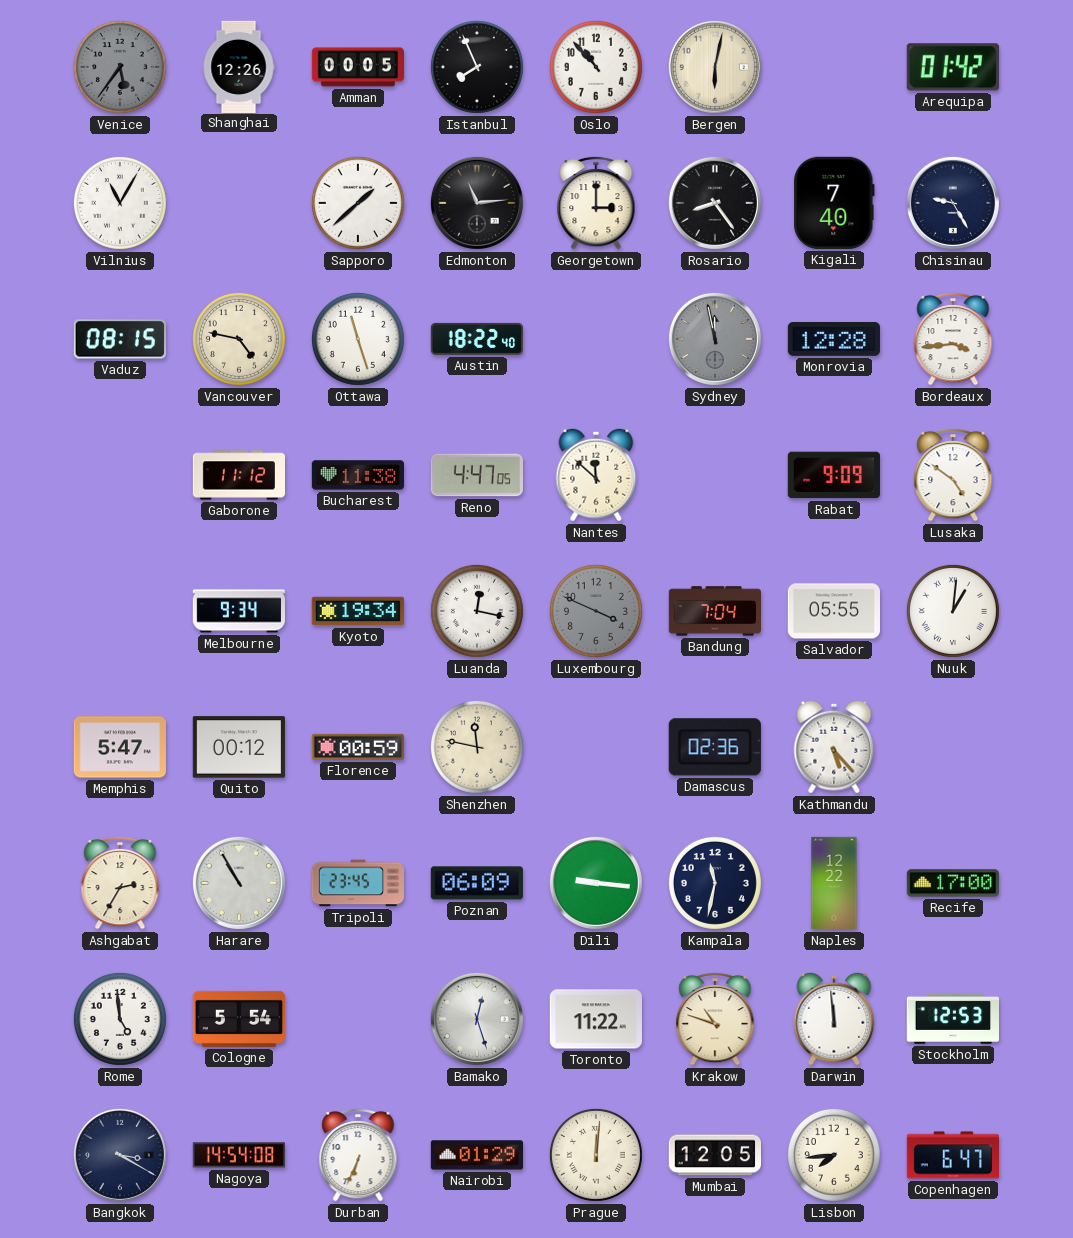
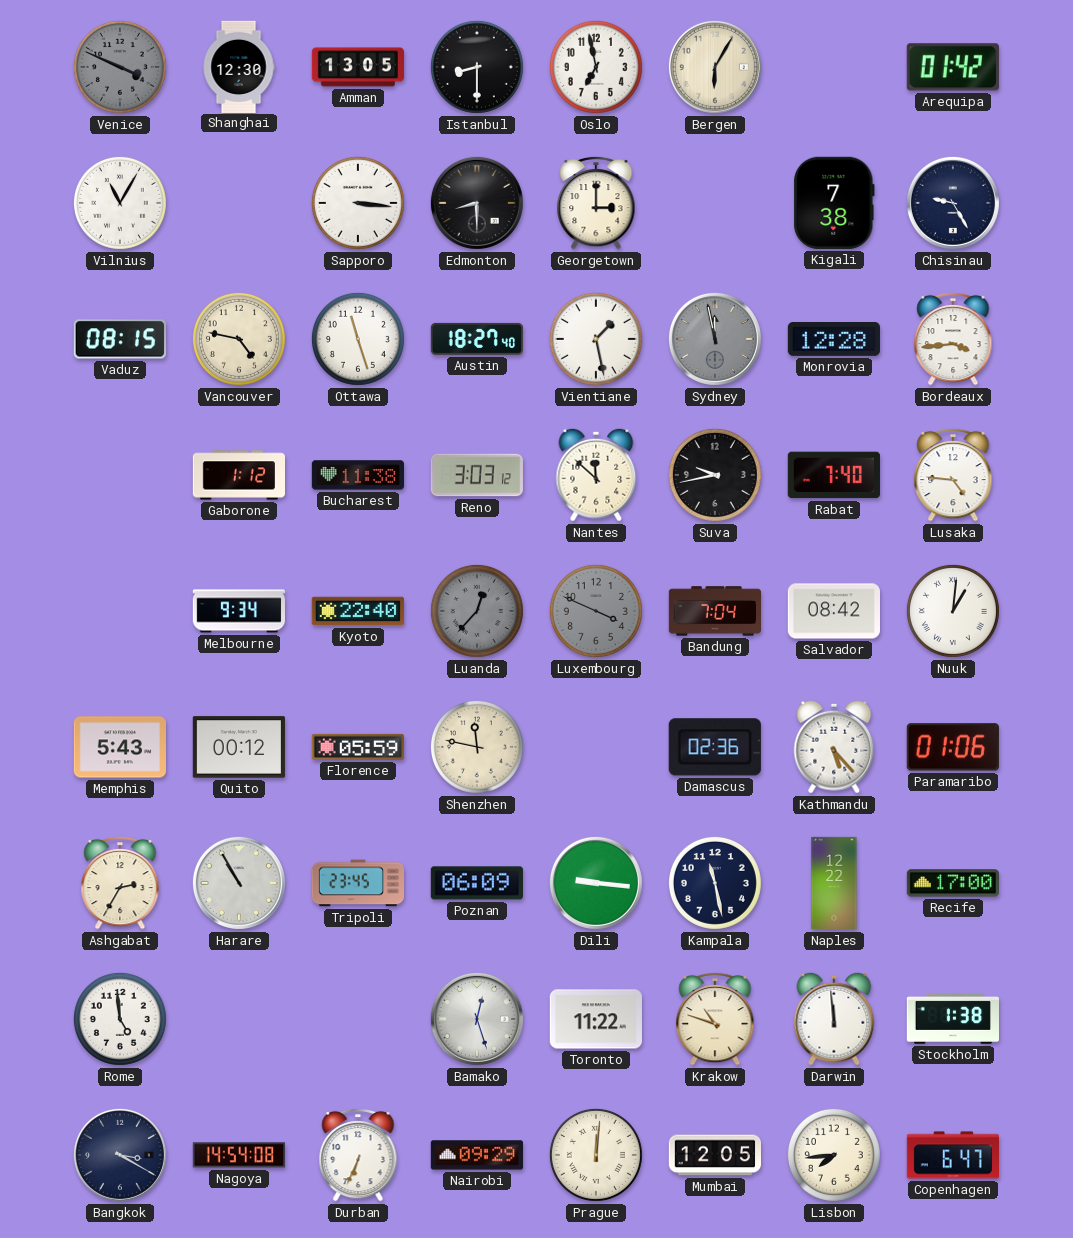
Venice: 5:36 -> 3:49 (120, 67)
Shanghai: 12:26 -> 12:30 (239, 66)
Amman: 00:05 -> 13:05 (357, 67)
Istanbul: 7:56 -> 8:30 (477, 67)
Oslo: 10:53 -> 6:58 (596, 67)
Bergen: 6:02 -> 6:05 (715, 67)
Sapporo: 1:38 -> 3:16 (358, 203)
Edmonton: 11:14 -> 8:30 (477, 203)
Rosario: 8:24 -> none (715, 203)
Kigali: 7:40 -> 7:38 (834, 203)
Austin: 18:22 -> 18:27 (476, 339)
Vientiane: none -> 1:28 (596, 339)
Gaborone: 11:12 -> 1:12 (238, 475)
Reno: 4:47 -> 3:03 (477, 475)
Suva: none -> 9:43 (715, 475)
Rabat: 9:09 -> 7:40 (834, 475)
Lusaka: 4:51 -> 4:46 (953, 475)
Kyoto: 19:34 -> 22:40 (358, 611)
Luanda: 12:17 -> 12:37 (477, 611)
Luanda dial: white -> grey (477, 611)
Salvador: 05:55 -> 08:42 (833, 611)
Memphis: 5:47 -> 5:43 (119, 747)
Florence: 00:59 -> 05:59 (357, 747)
Paramaribo: none -> 01:06 (953, 747)
Kampala: 11:32 -> 11:28 (715, 883)
Cologne: 5:54 -> none (238, 1019)
Stockholm: 12:53 -> 1:38 (952, 1019)
Nairobi: 01:29 -> 09:29 (476, 1155)
